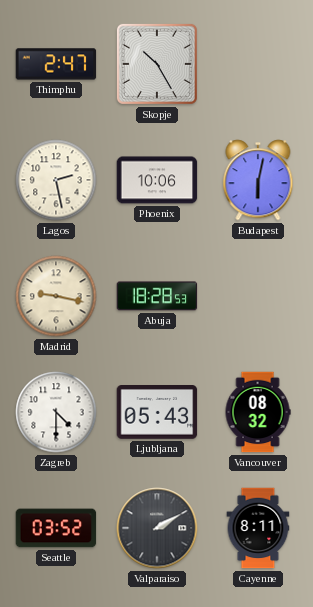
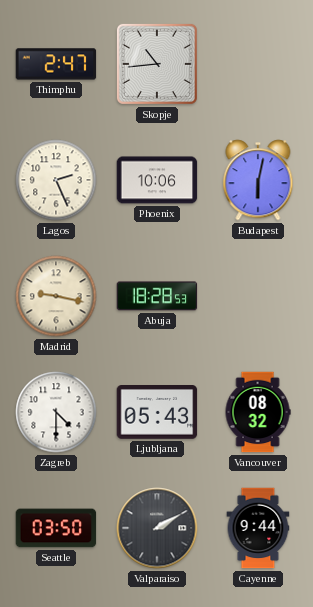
Skopje: 10:25 -> 10:44 (157, 64)
Lagos: 2:28 -> 2:26 (56, 180)
Seattle: 03:52 -> 03:50 (56, 528)
Cayenne: 8:11 -> 9:44 (258, 528)
